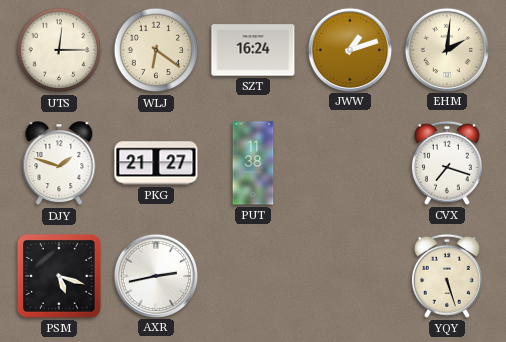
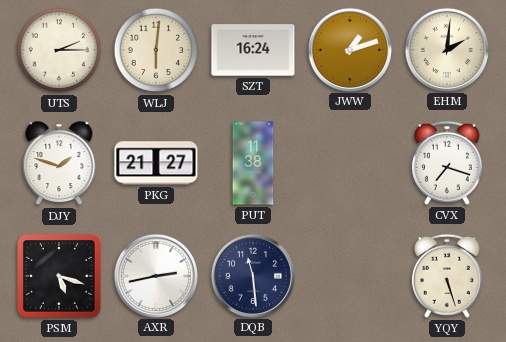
UTS: 12:15 -> 2:15 (59, 50)
WLJ: 6:21 -> 6:01 (156, 50)
DQB: none -> 11:29 (252, 275)
